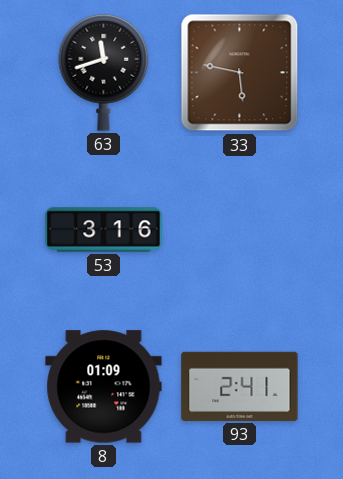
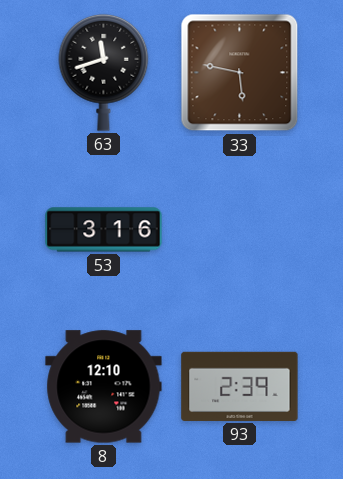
8: 01:09 -> 12:10 (104, 387)
93: 2:41 -> 2:39 (240, 386)
